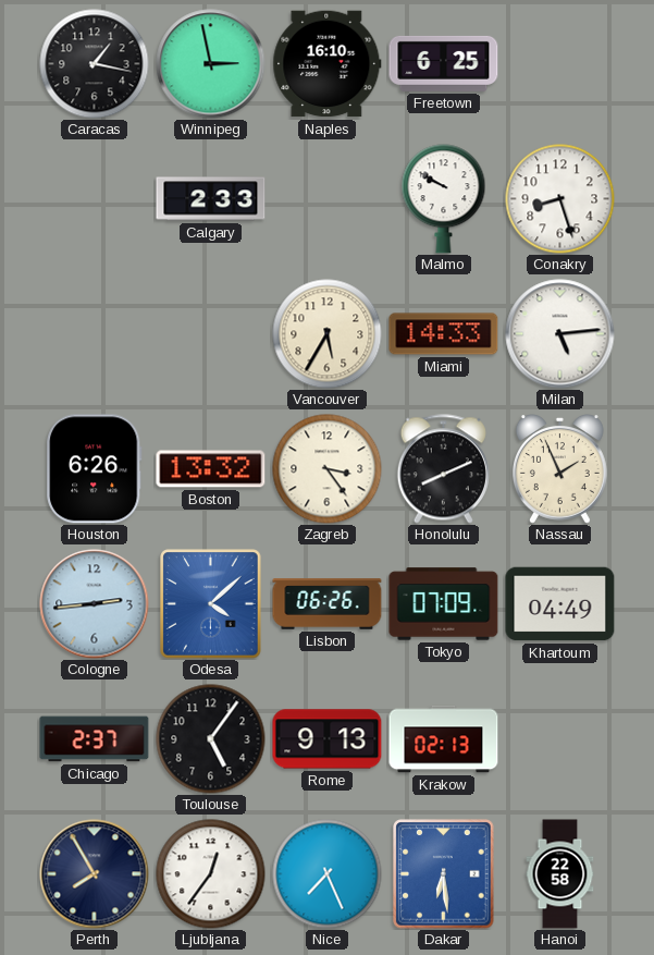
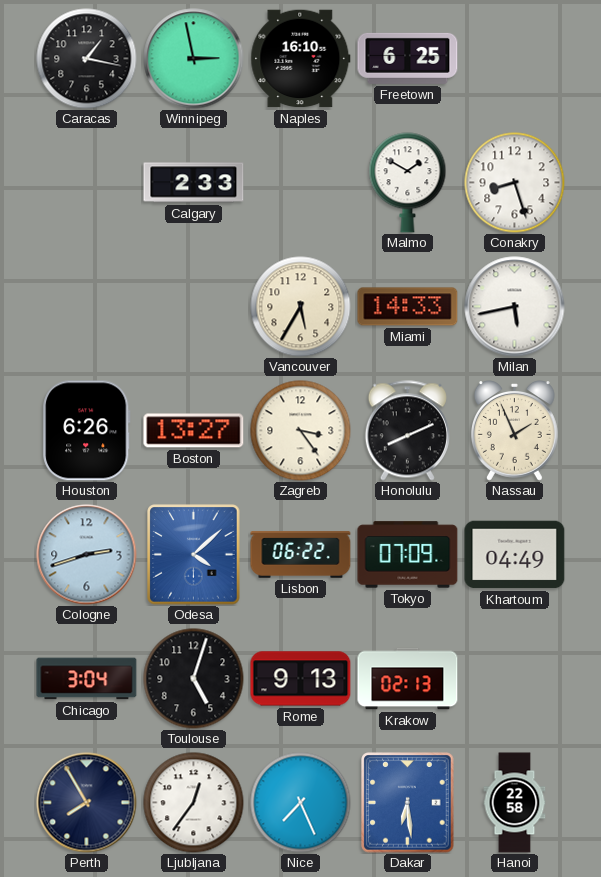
Malmo: 9:50 -> 1:50 (408, 183)
Milan: 5:14 -> 5:43 (515, 307)
Boston: 13:32 -> 13:27 (194, 431)
Cologne: 2:44 -> 2:42 (87, 555)
Lisbon: 06:26 -> 06:22 (301, 555)
Chicago: 2:37 -> 3:04 (87, 679)
Toulouse: 5:06 -> 5:03 (194, 679)
